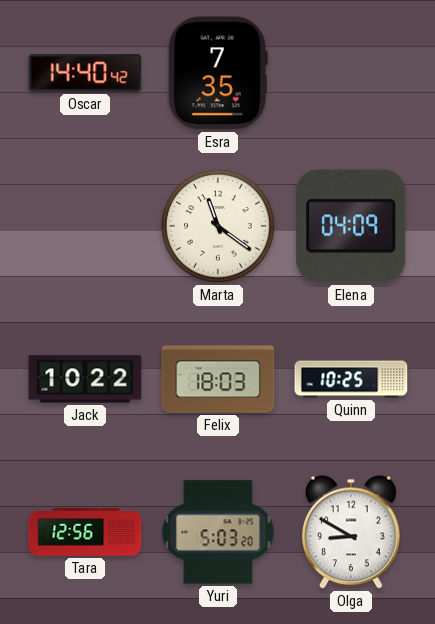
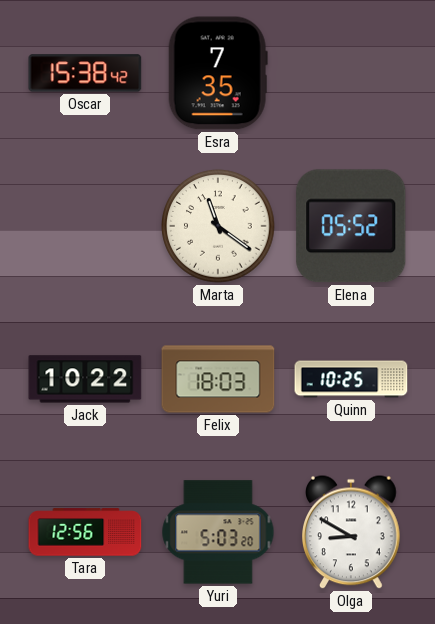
Oscar: 14:40 -> 15:38 (85, 73)
Elena: 04:09 -> 05:52 (351, 226)
